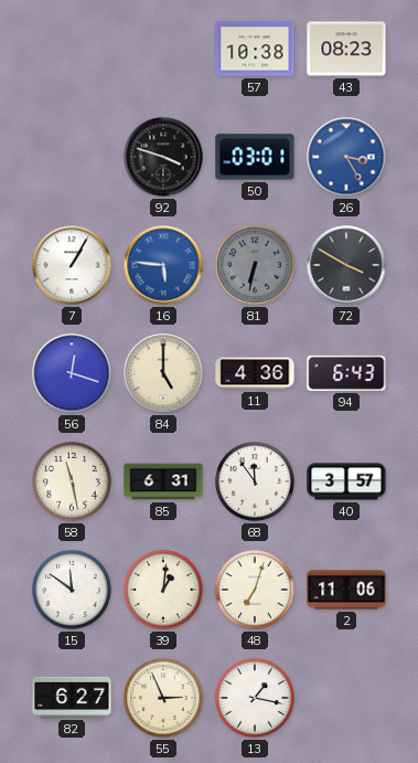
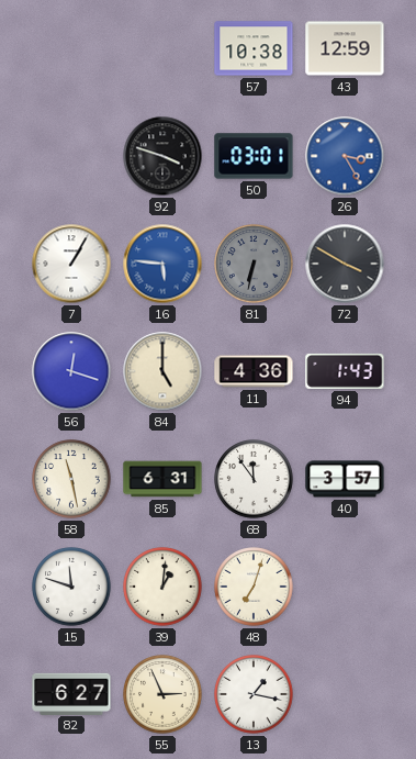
43: 08:23 -> 12:59 (345, 48)
94: 6:43 -> 1:43 (345, 371)
15: 11:51 -> 11:48 (71, 587)
2: 11:06 -> none (346, 590)
